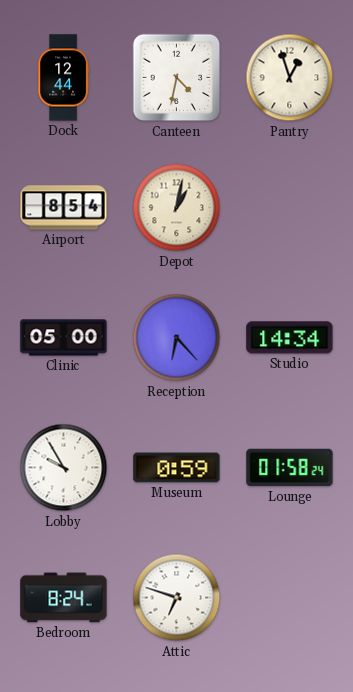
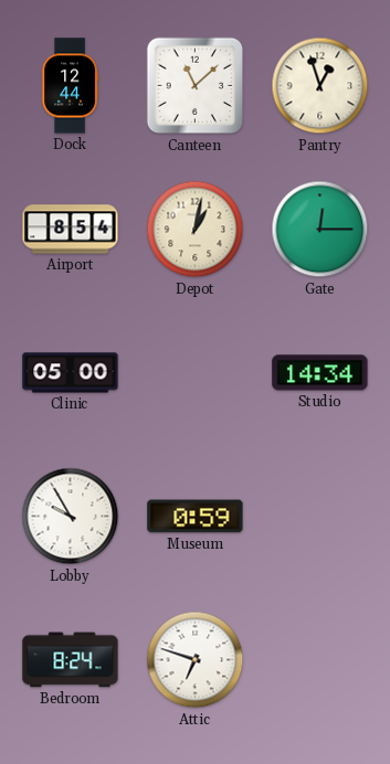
Canteen: 4:32 -> 11:08 (196, 86)
Gate: none -> 12:15 (320, 230)
Reception: 6:23 -> none (177, 338)
Lounge: 01:58 -> none (290, 468)
